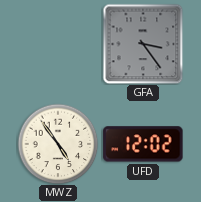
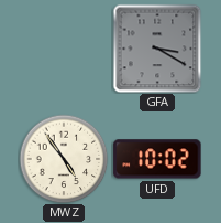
GFA: 3:24 -> 3:20 (157, 49)
UFD: 12:02 -> 10:02 (157, 159)
